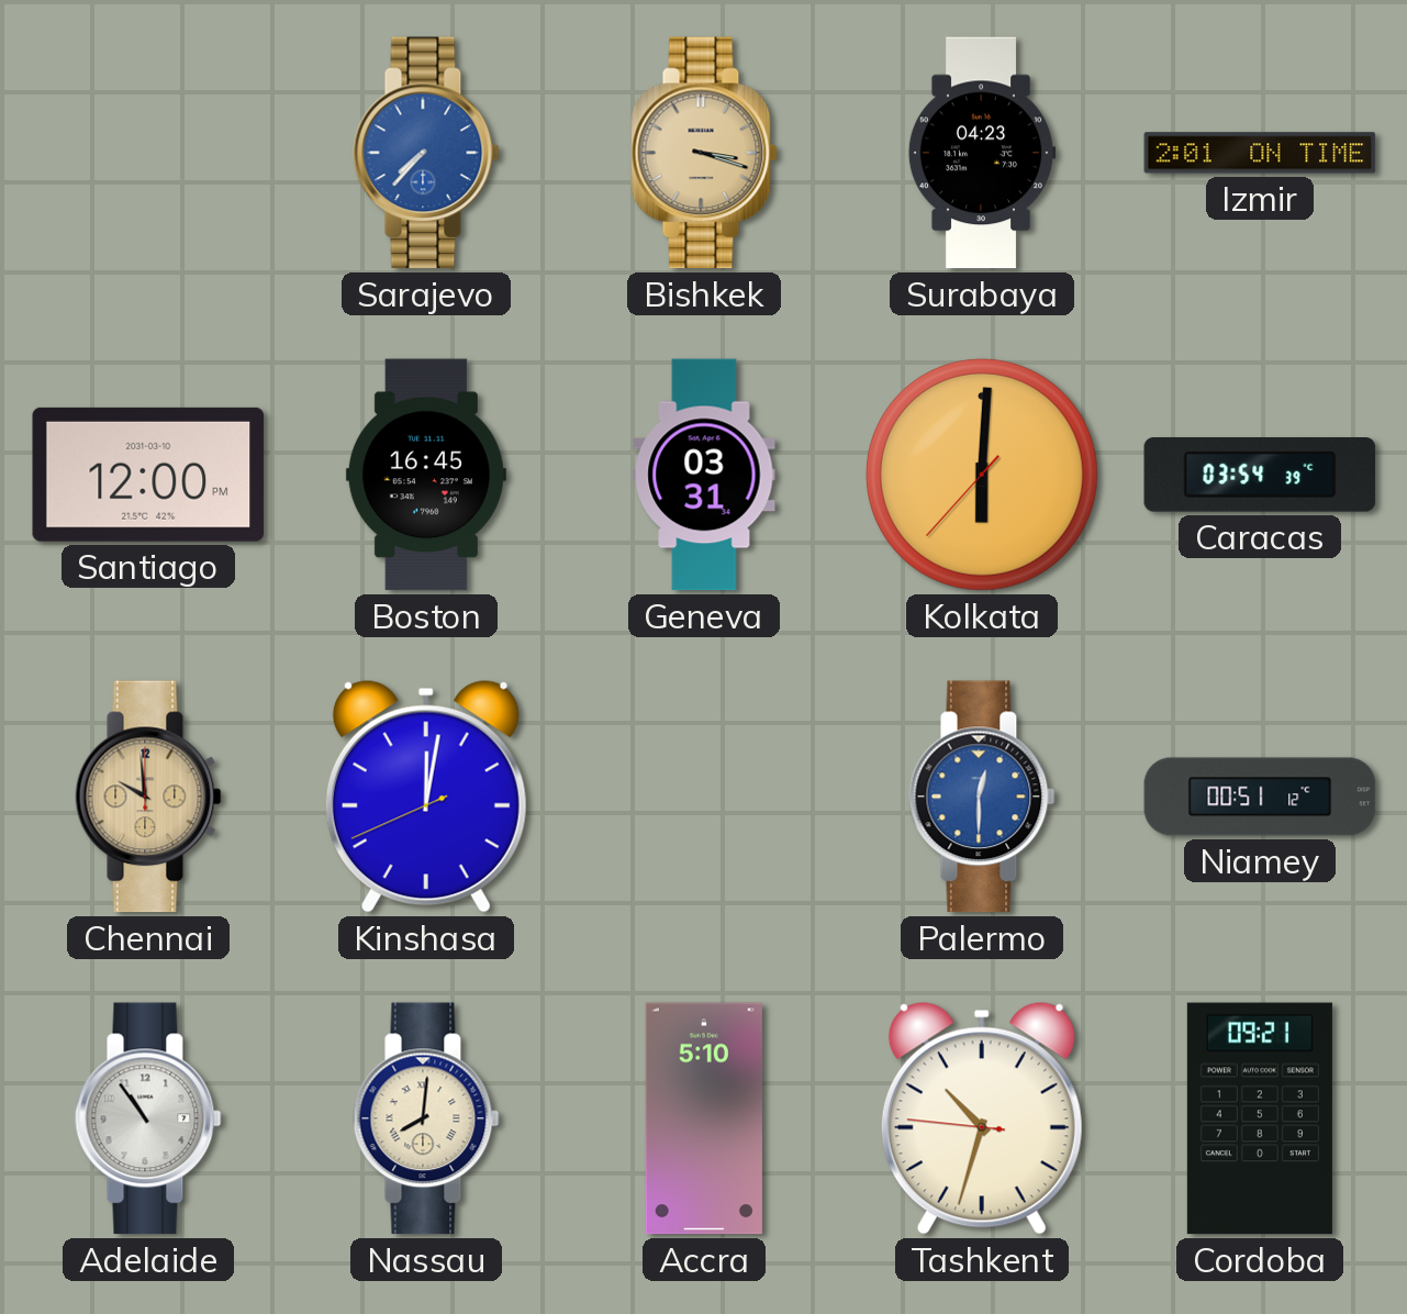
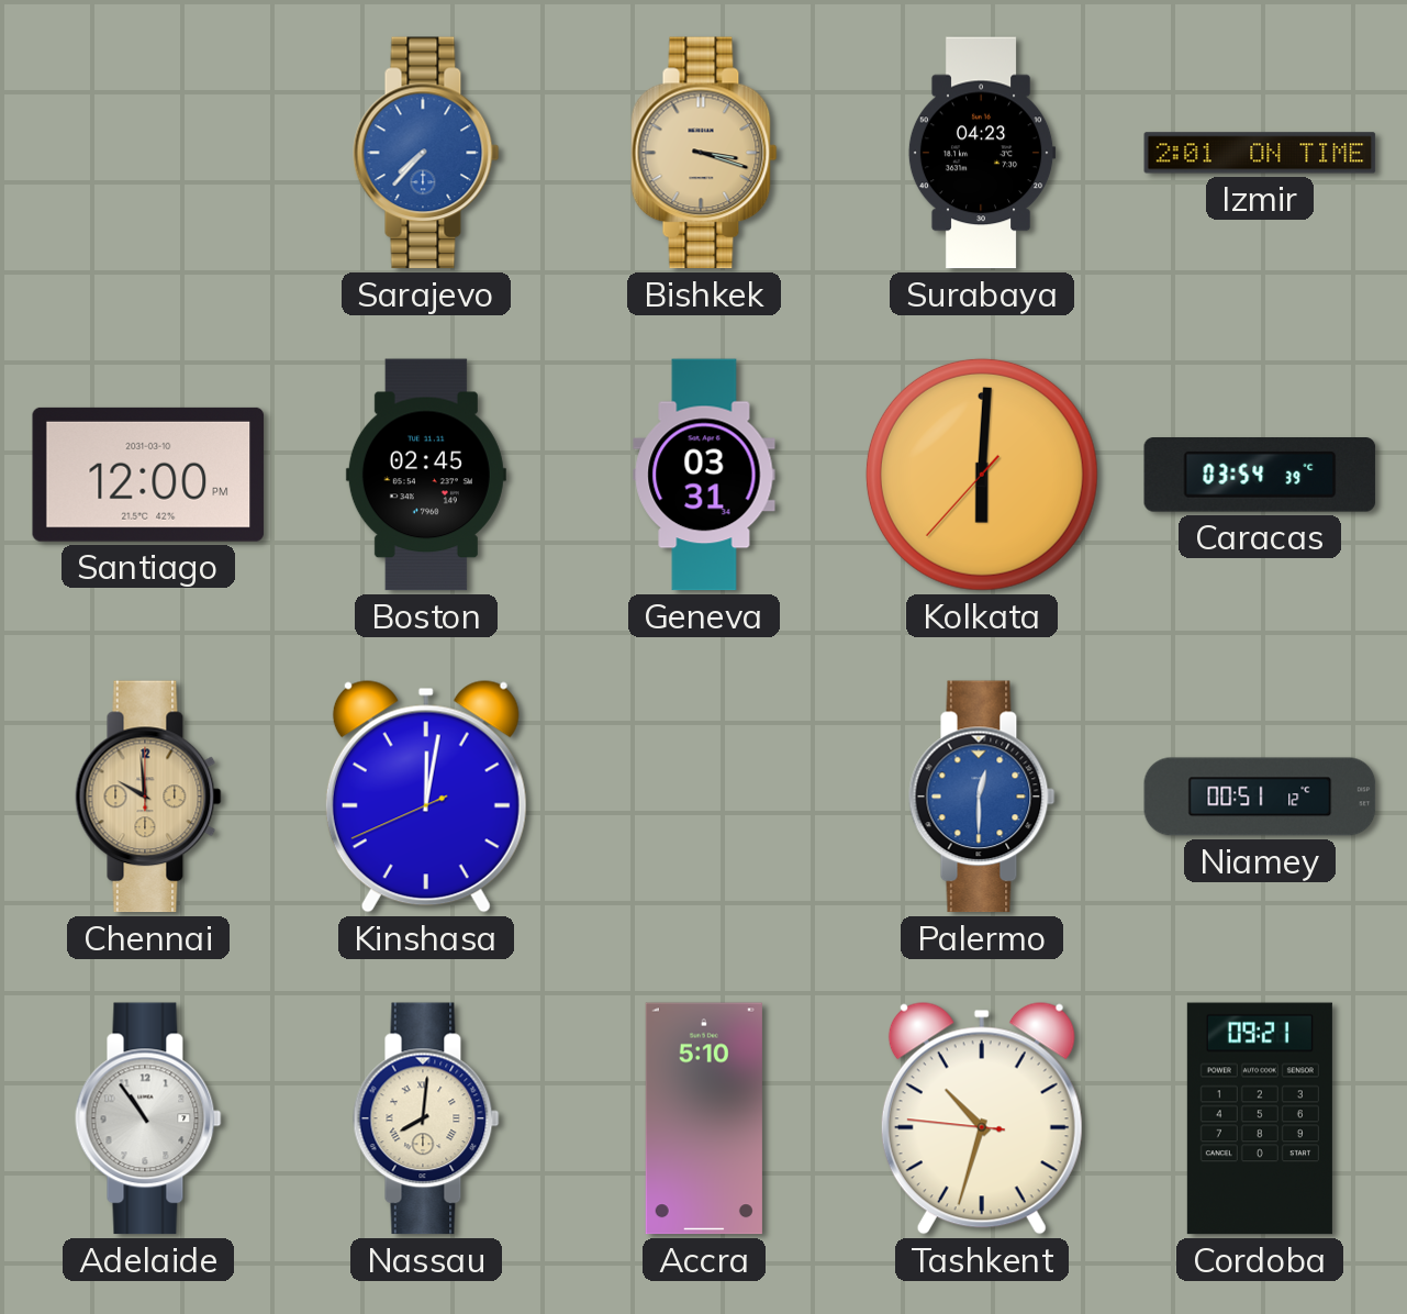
Boston: 16:45 -> 02:45 (426, 475)
